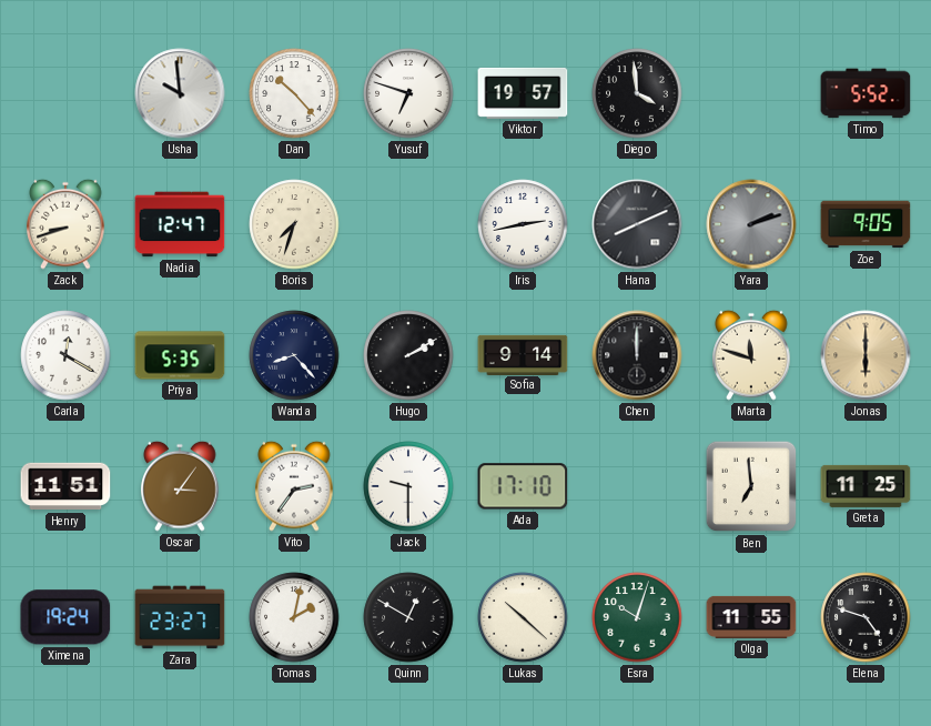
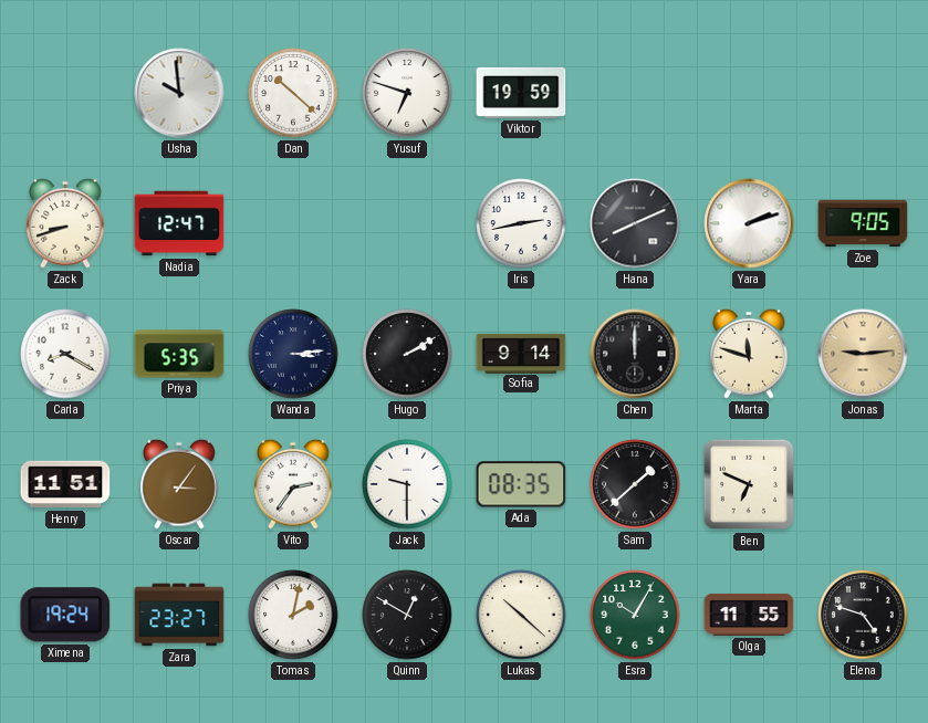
Dan: 10:23 -> 10:22 (293, 93)
Viktor: 19:57 -> 19:59 (521, 93)
Diego: 3:59 -> none (637, 93)
Timo: 5:52 -> none (866, 93)
Boris: 7:33 -> none (294, 224)
Yara dial: grey -> white (749, 223)
Carla: 12:20 -> 8:20 (65, 354)
Wanda: 8:23 -> 3:14 (293, 354)
Jonas: 6:00 -> 9:14 (863, 354)
Ada: 17:10 -> 08:35 (521, 484)
Sam: none -> 1:38 (635, 484)
Ben: 6:59 -> 6:49 (749, 484)
Greta: 11:25 -> none (866, 486)
Esra: 10:03 -> 10:05 (635, 615)
